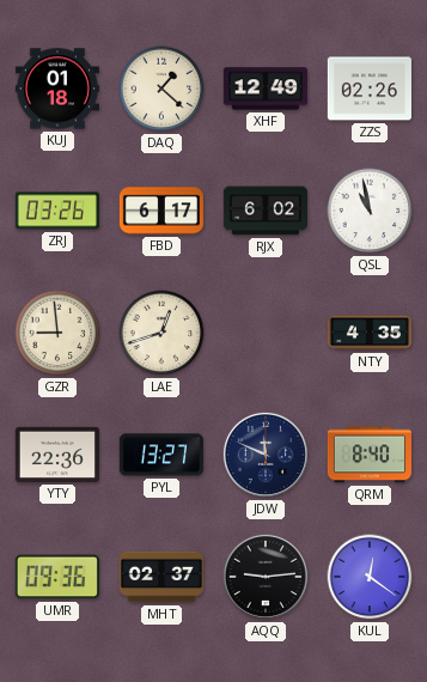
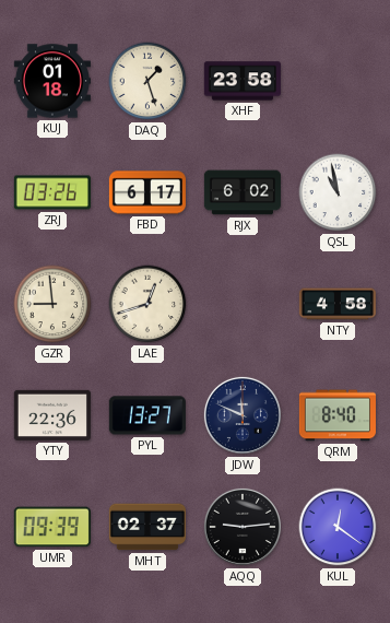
DAQ: 1:22 -> 1:27 (147, 81)
XHF: 12:49 -> 23:58 (243, 81)
ZZS: 02:26 -> none (370, 89)
NTY: 4:35 -> 4:58 (338, 304)
UMR: 09:36 -> 09:39 (52, 527)
